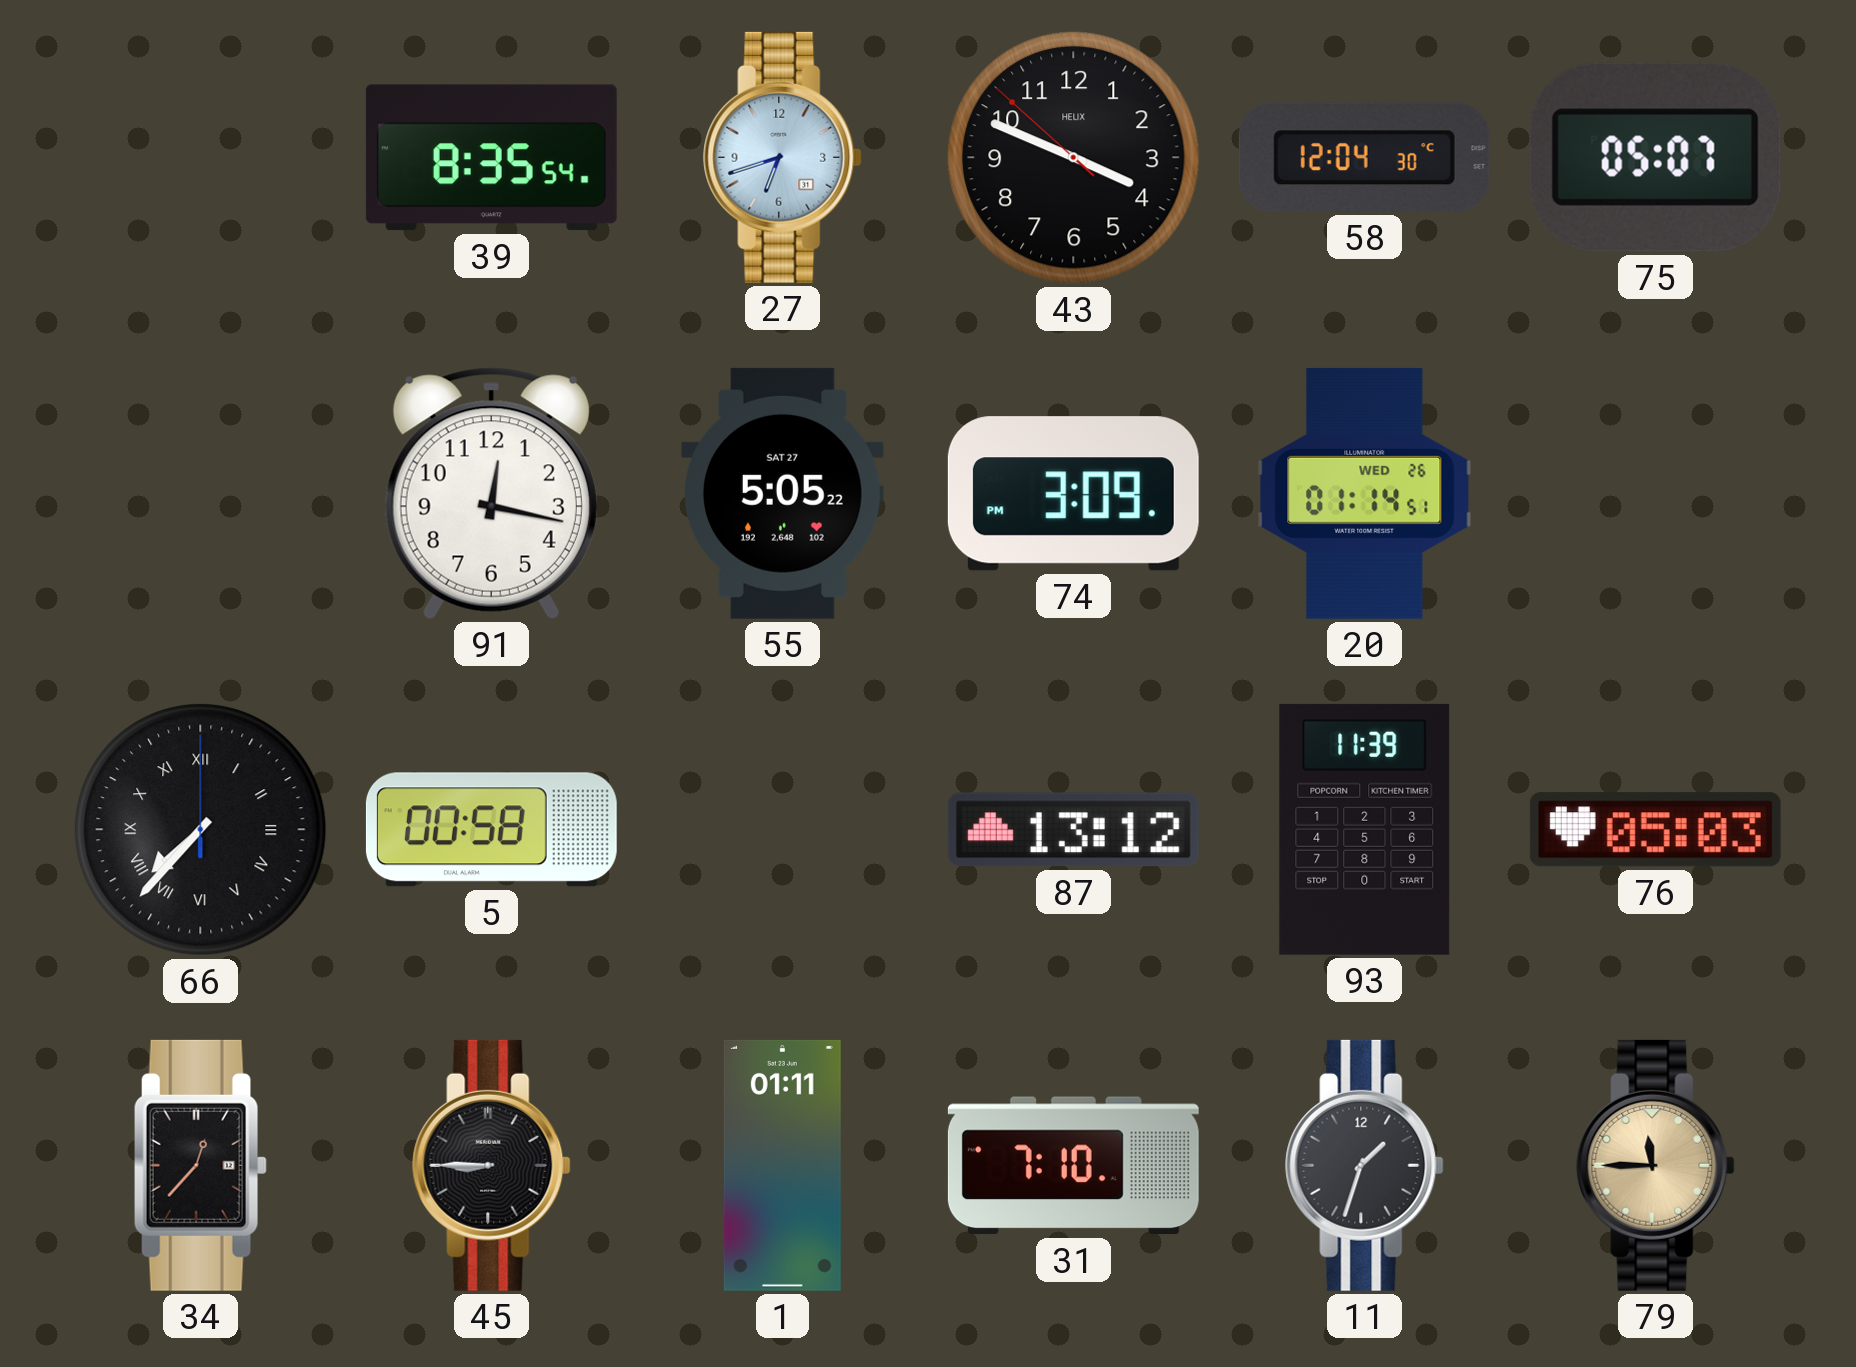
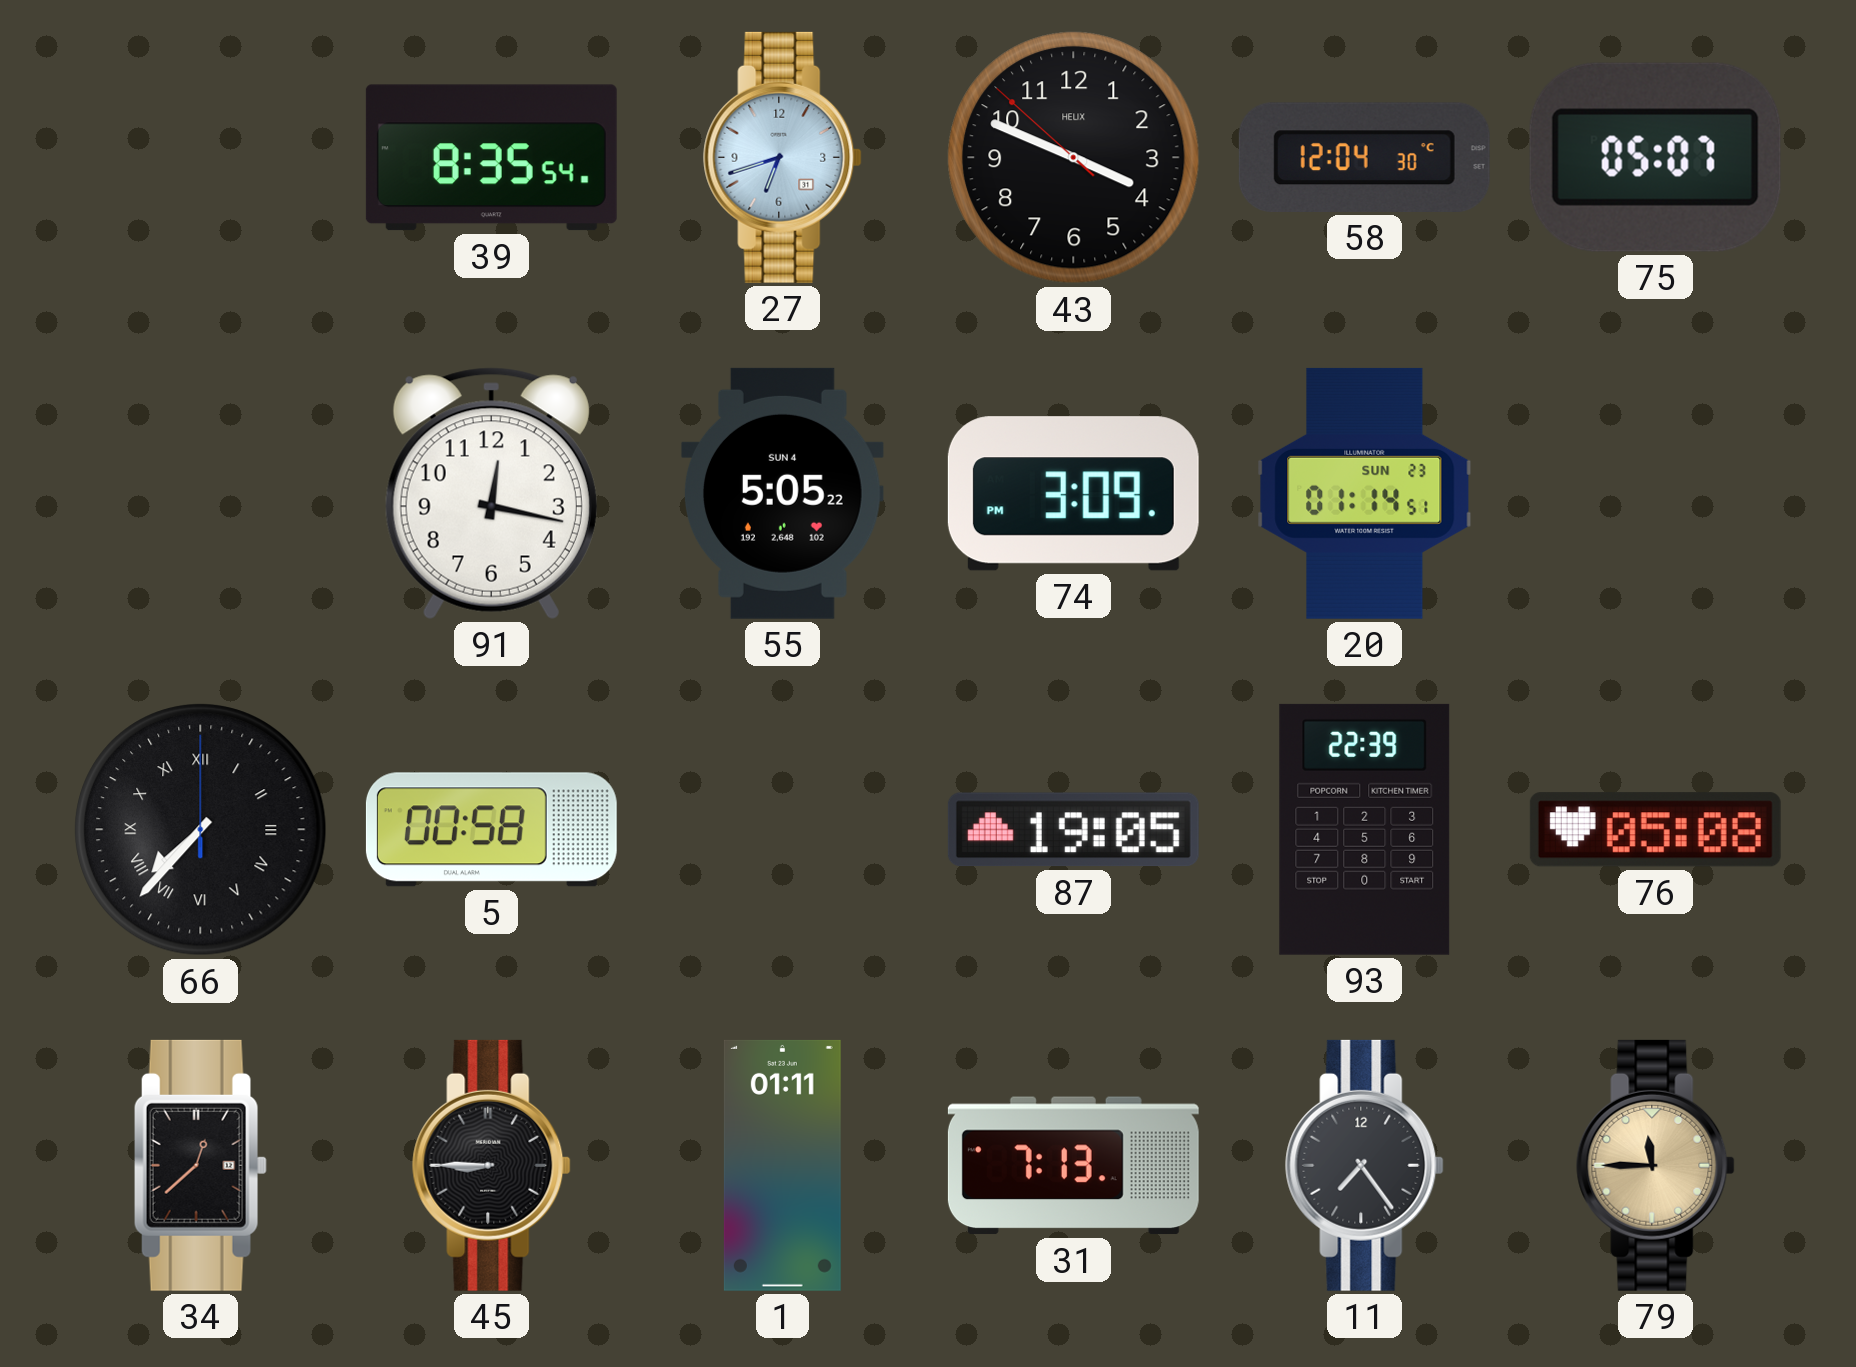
55 date: SAT 27 -> SUN 4 (782, 493)
20 date: WED 26 -> SUN 23 (1365, 493)
87: 13:12 -> 19:05 (1073, 830)
93: 11:39 -> 22:39 (1365, 829)
76: 05:03 -> 05:08 (1655, 830)
34: 12:37 -> 12:38 (200, 1165)
31: 7:10 -> 7:13 (1073, 1166)
11: 1:33 -> 7:24 (1365, 1165)
